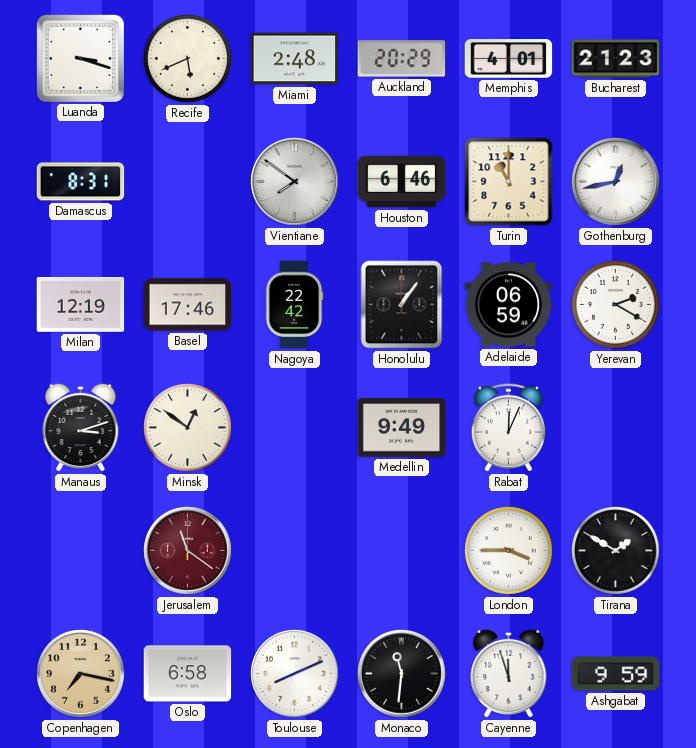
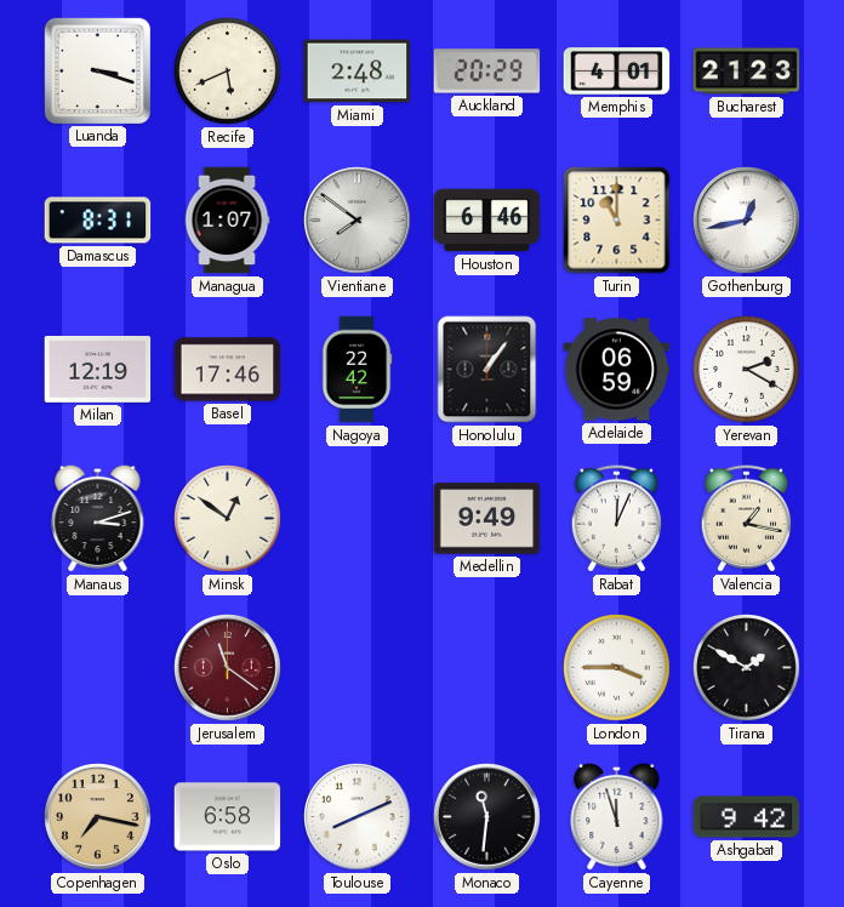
Managua: none -> 1:07 (227, 221)
Valencia: none -> 1:17 (746, 519)
Ashgabat: 9:59 -> 9:42 (747, 817)
